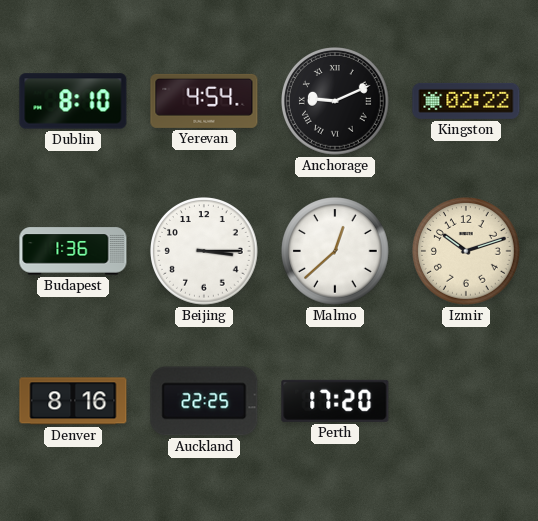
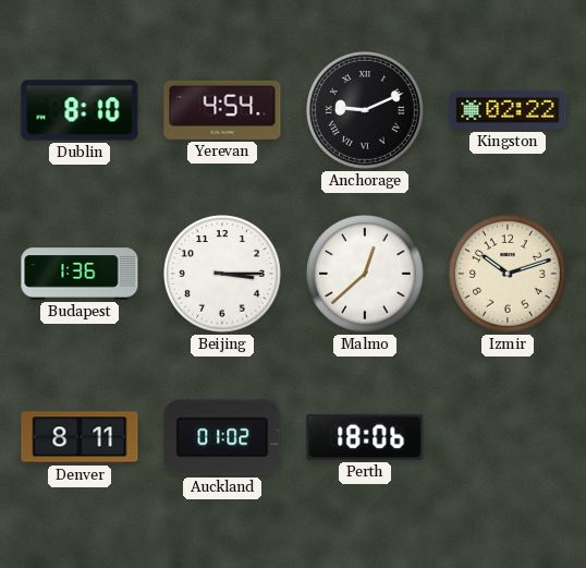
Denver: 8:16 -> 8:11 (80, 437)
Auckland: 22:25 -> 01:02 (222, 437)
Perth: 17:20 -> 18:06 (365, 437)
